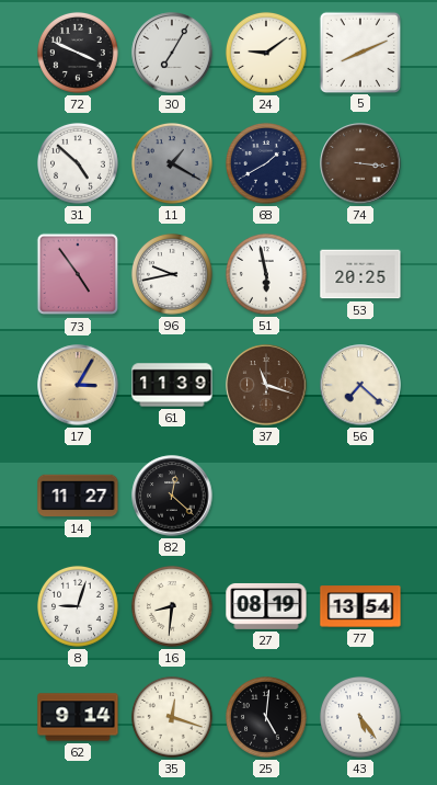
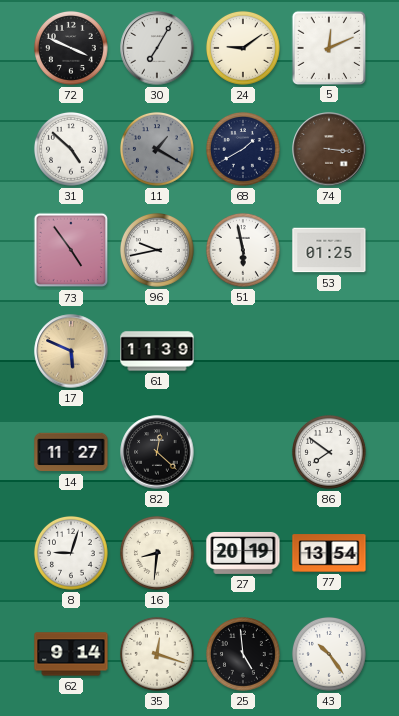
5: 8:11 -> 12:11 (328, 47)
53: 20:25 -> 01:25 (329, 250)
17: 3:05 -> 5:49 (71, 351)
37: 11:18 -> none (266, 385)
56: 7:22 -> none (360, 385)
86: none -> 7:51 (329, 452)
27: 08:19 -> 20:19 (243, 553)
25: 5:01 -> 4:59 (243, 654)
43: 5:24 -> 10:24 (329, 654)
